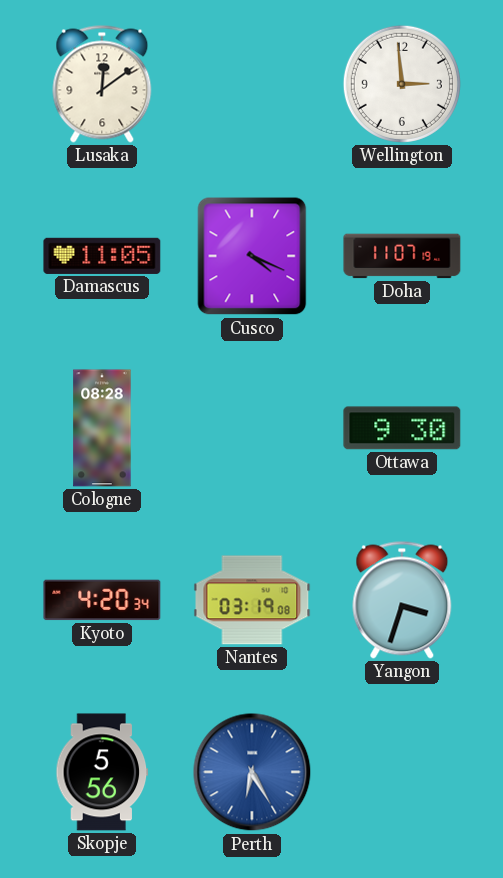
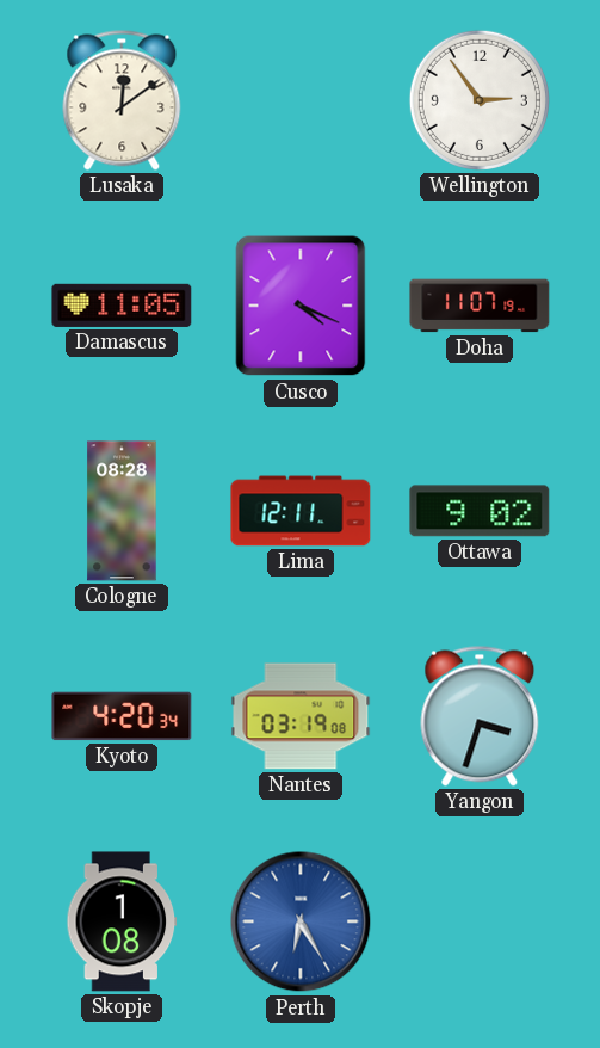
Wellington: 2:59 -> 2:54 (480, 100)
Lima: none -> 12:11 (301, 511)
Ottawa: 9:30 -> 9:02 (480, 511)
Skopje: 5:56 -> 1:08 (122, 921)
